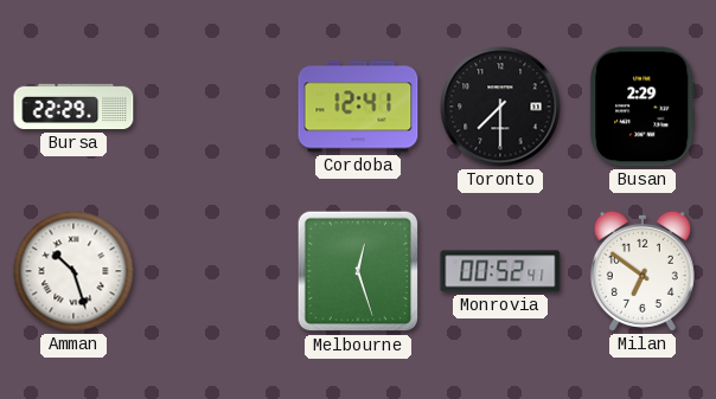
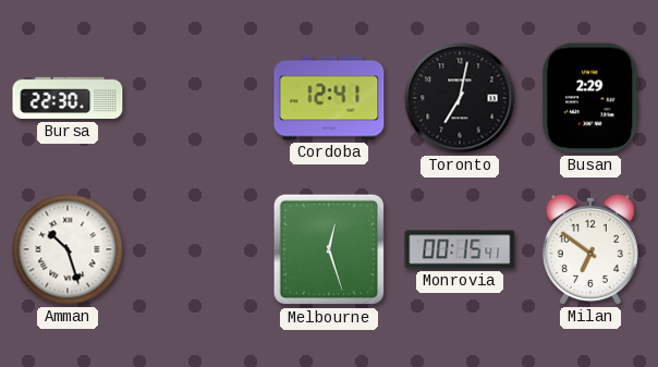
Bursa: 22:29 -> 22:30 (68, 98)
Toronto: 7:30 -> 7:02 (460, 98)
Monrovia: 00:52 -> 00:15 (460, 249)
